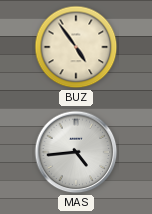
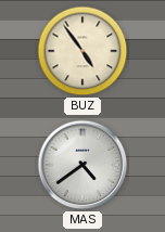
MAS: 4:44 -> 4:39 (82, 165)
